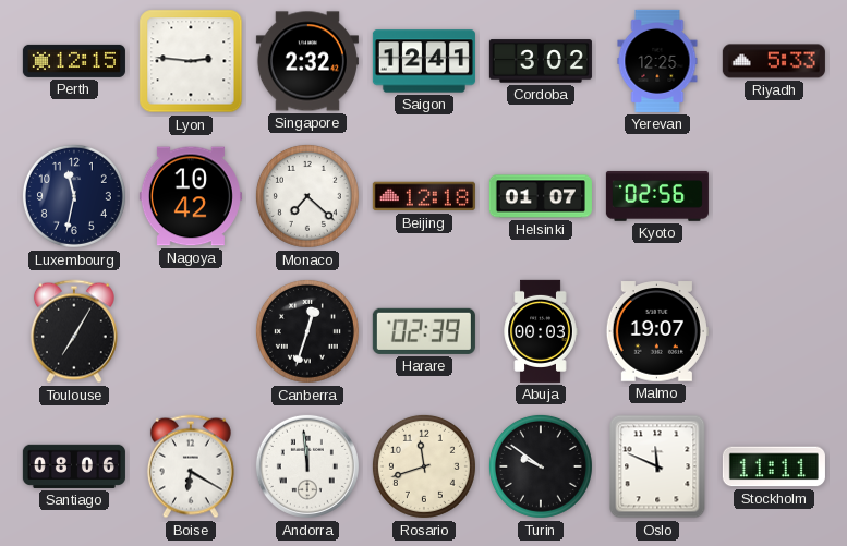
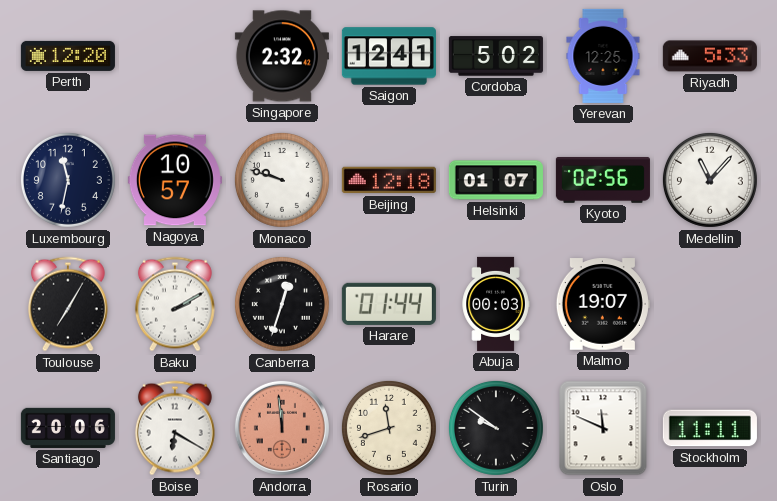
Perth: 12:15 -> 12:20 (68, 56)
Lyon: 2:46 -> none (191, 61)
Cordoba: 3:02 -> 5:02 (496, 56)
Nagoya: 10:42 -> 10:57 (175, 180)
Monaco: 7:22 -> 9:48 (282, 180)
Medellin: none -> 11:07 (710, 180)
Baku: none -> 2:10 (175, 304)
Harare: 02:39 -> 01:44 (389, 304)
Santiago: 08:06 -> 20:06 (68, 428)
Andorra dial: white -> salmon (282, 428)
